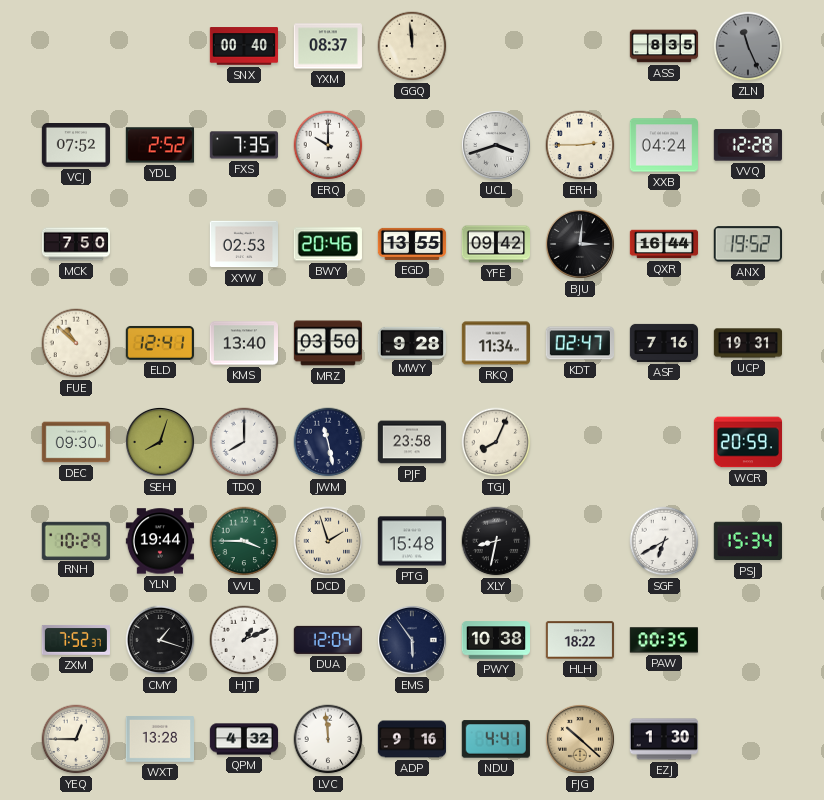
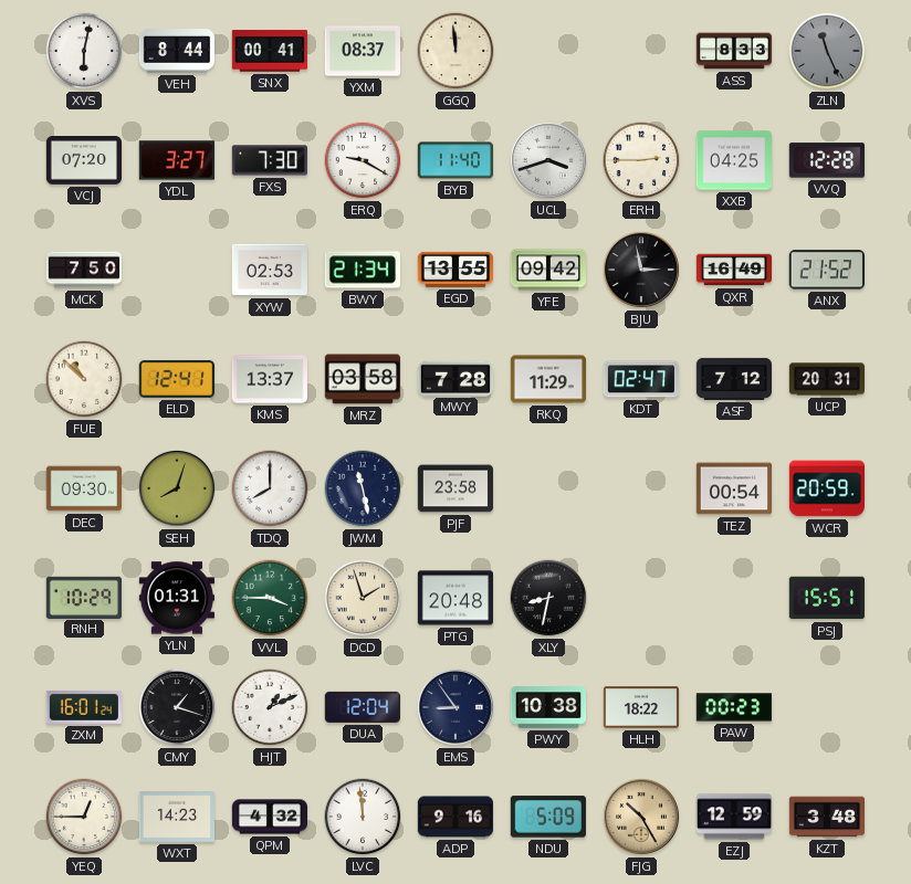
XVS: none -> 6:02 (84, 51)
VEH: none -> 8:44 (177, 51)
SNX: 00:40 -> 00:41 (269, 51)
ASS: 8:35 -> 8:33 (734, 51)
VCJ: 07:52 -> 07:20 (83, 161)
YDL: 2:52 -> 3:27 (176, 160)
FXS: 7:35 -> 7:30 (269, 160)
ERQ: 10:00 -> 9:20 (363, 160)
BYB: none -> 11:40 (455, 160)
XXB: 04:24 -> 04:25 (733, 160)
BWY: 20:46 -> 21:34 (363, 270)
BJU: 3:01 -> 2:58 (641, 270)
QXR: 16:44 -> 16:49 (734, 270)
ANX: 19:52 -> 21:52 (827, 270)
KMS: 13:40 -> 13:37 (269, 379)
MRZ: 03:50 -> 03:58 (362, 379)
MWY: 9:28 -> 7:28 (454, 378)
RKQ: 11:34 -> 11:29 (547, 379)
ASF: 7:16 -> 7:12 (733, 379)
UCP: 19:31 -> 20:31 (826, 379)
TGJ: 8:04 -> none (496, 442)
TEZ: none -> 00:54 (733, 488)
YLN: 19:44 -> 01:31 (176, 598)
PTG: 15:48 -> 20:48 (454, 598)
SGF: 6:40 -> none (664, 541)
PSJ: 15:34 -> 15:51 (827, 598)
ZXM: 7:52 -> 16:01 (83, 707)
EMS: 5:54 -> 8:54 (455, 707)
PAW: 00:35 -> 00:23 (734, 707)
WXT: 13:28 -> 14:23 (176, 818)
NDU: 4:41 -> 5:09 (548, 817)
FJG: 10:22 -> 10:25 (641, 817)
EZJ: 1:30 -> 12:59 (733, 817)
KZT: none -> 3:48 (827, 817)
